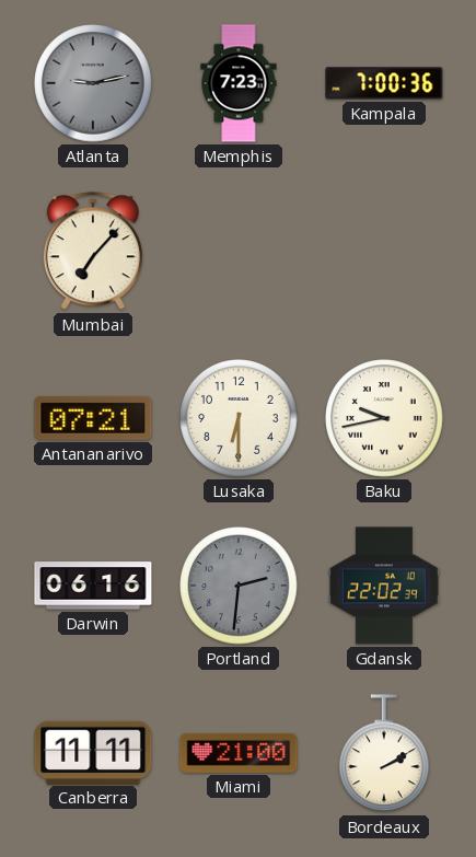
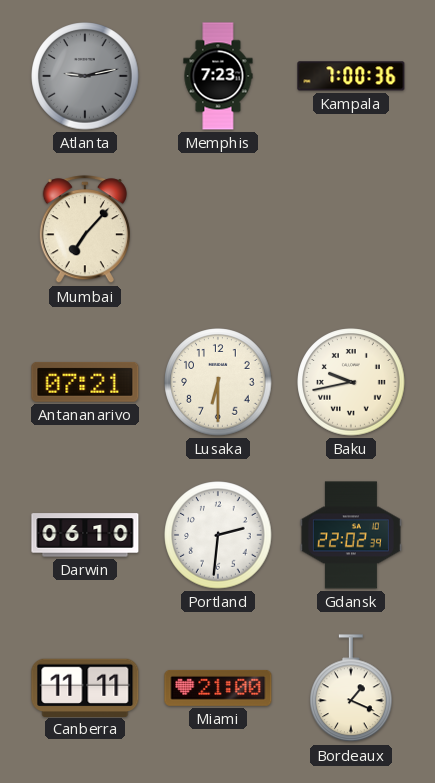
Darwin: 06:16 -> 06:10 (85, 535)
Portland dial: grey -> white (218, 535)
Bordeaux: 2:10 -> 1:19 (352, 689)
